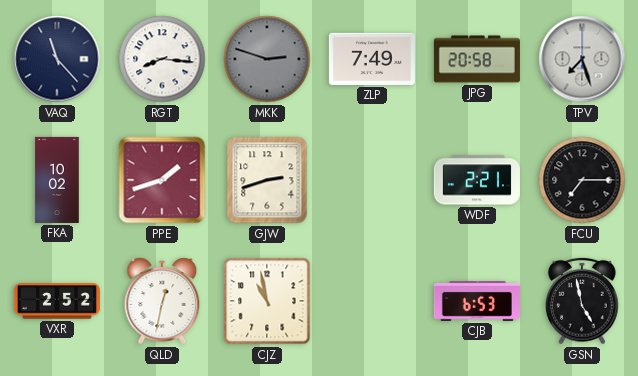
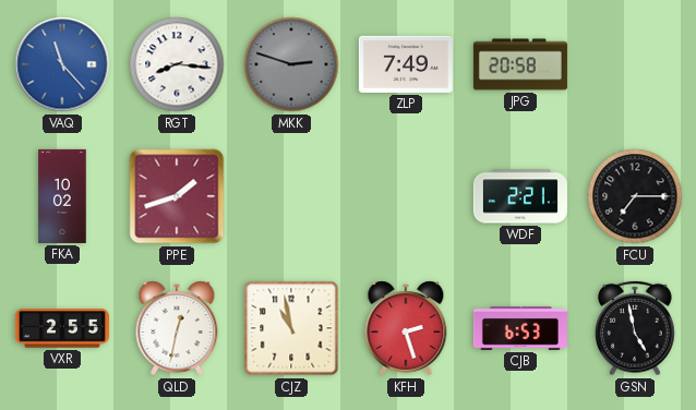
VAQ dial: navy -> blue (62, 64)
TPV: 7:27 -> none (582, 59)
GJW: 2:42 -> none (267, 180)
VXR: 2:52 -> 2:55 (62, 328)
KFH: none -> 2:27 (406, 328)
